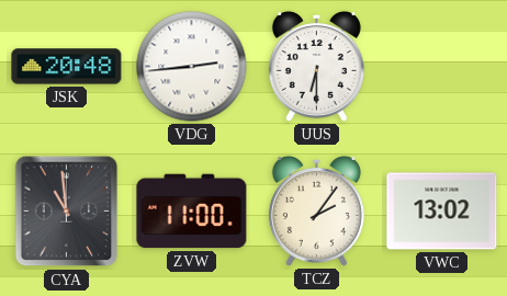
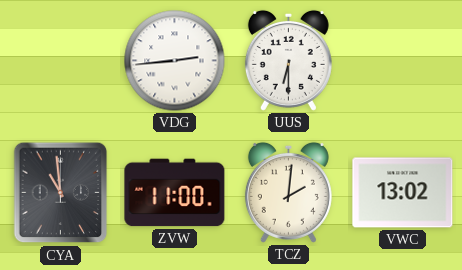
JSK: 20:48 -> none (67, 67)
TCZ: 2:06 -> 2:01 (288, 192)
